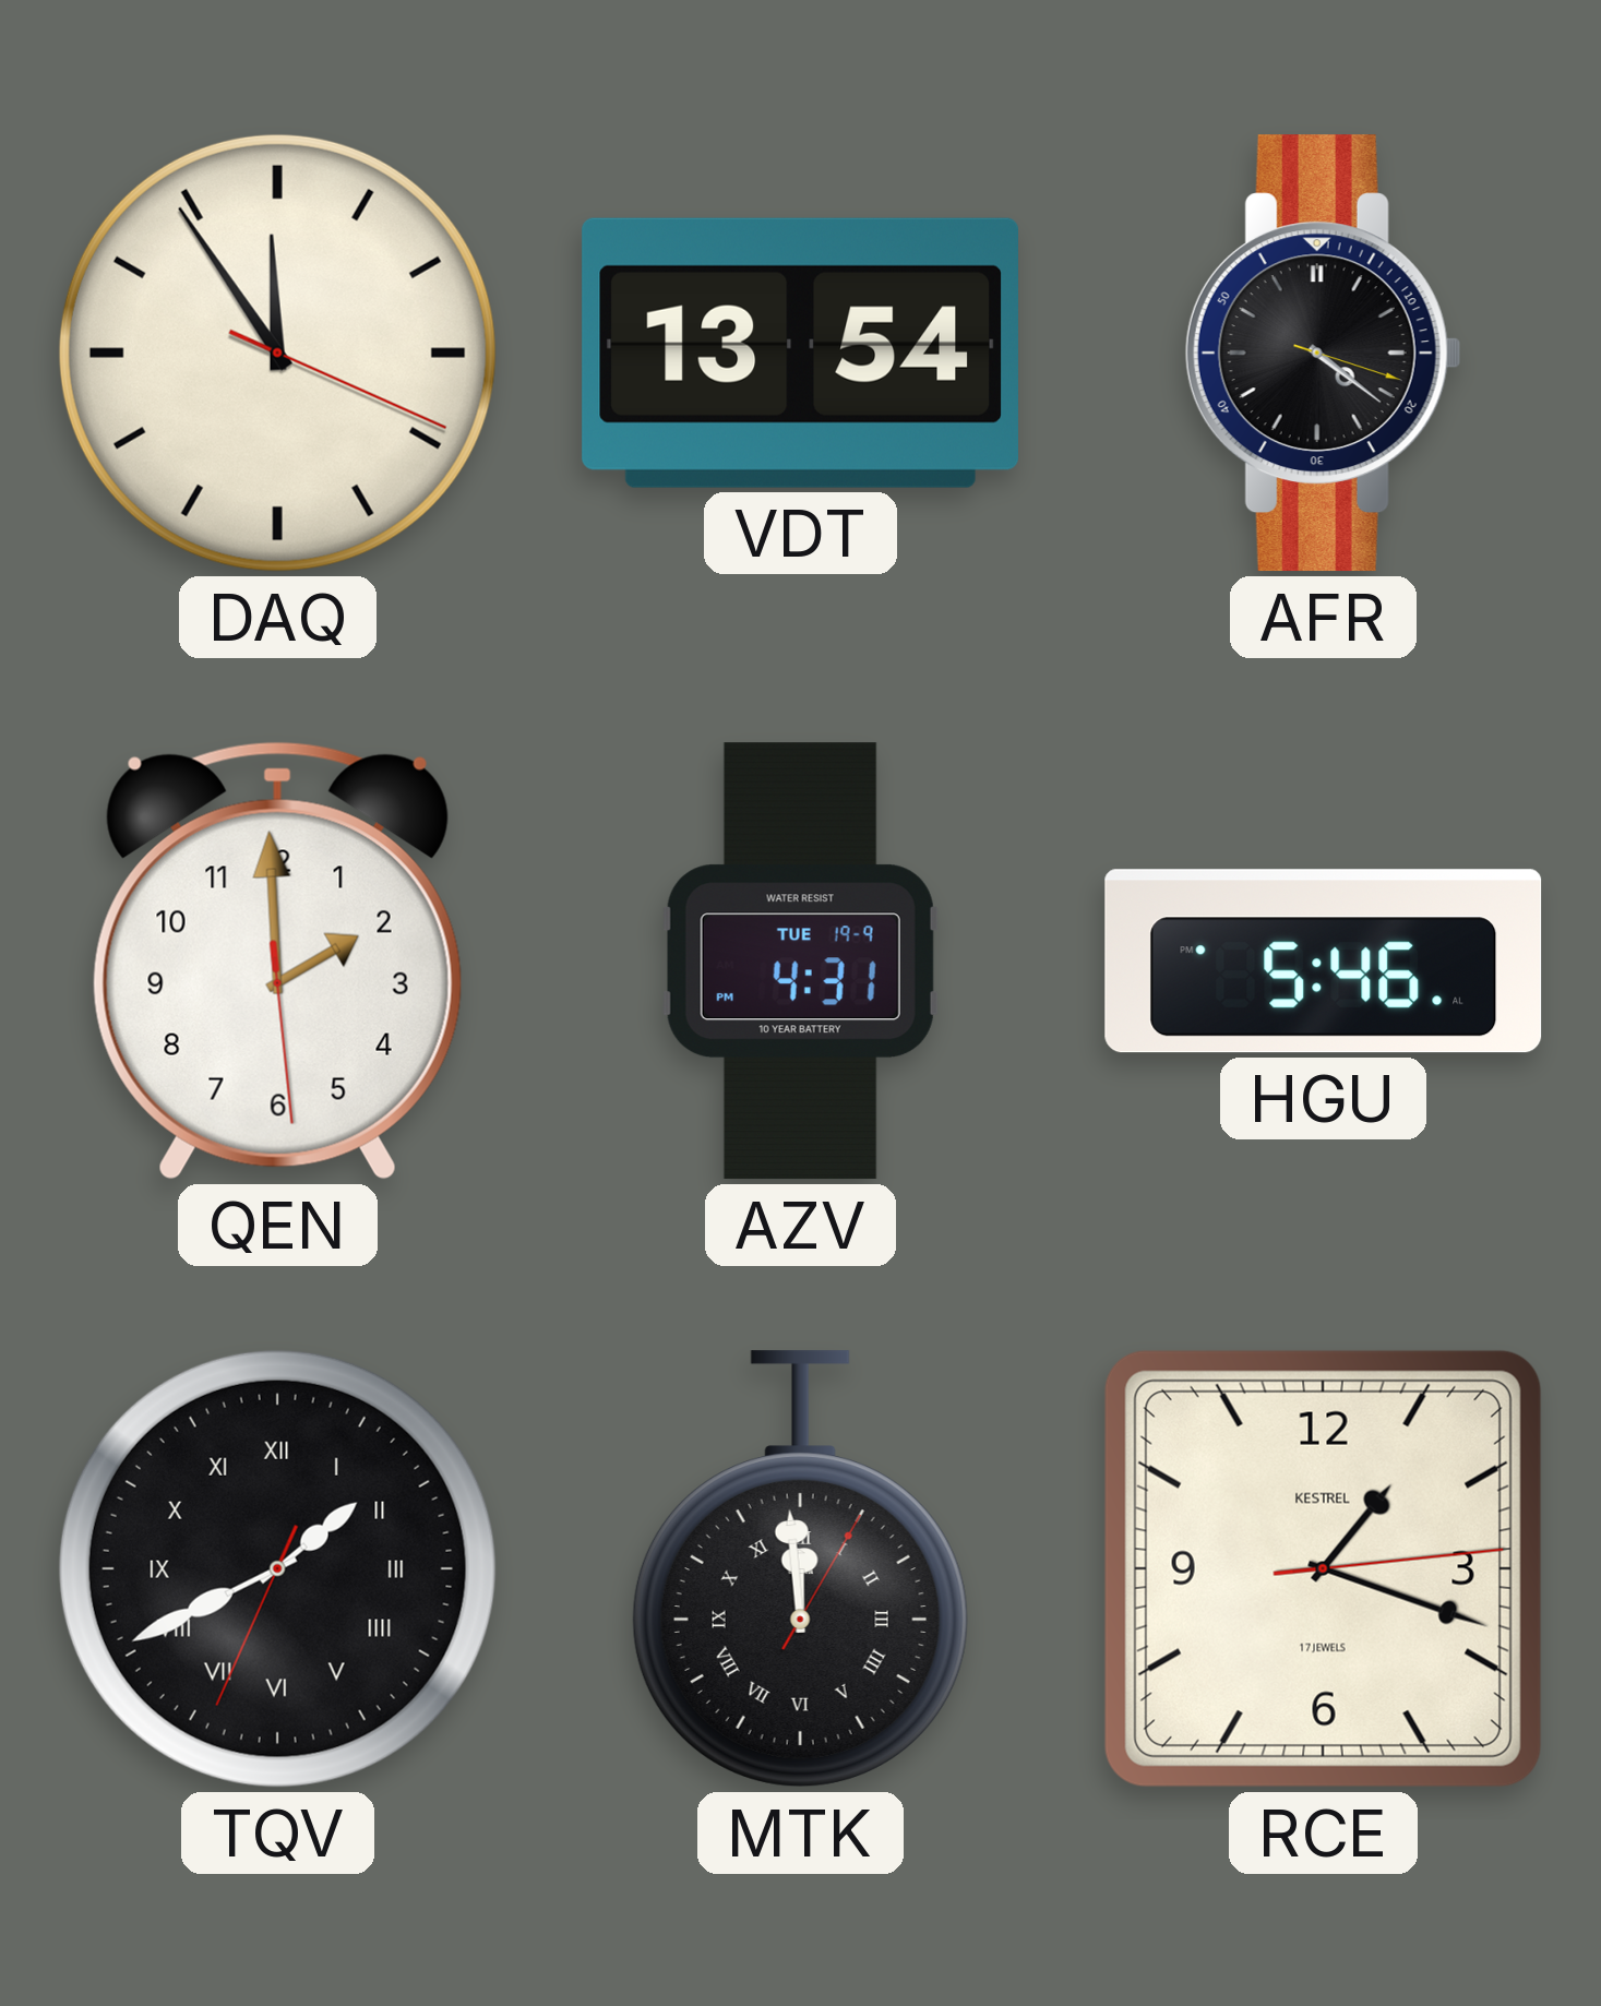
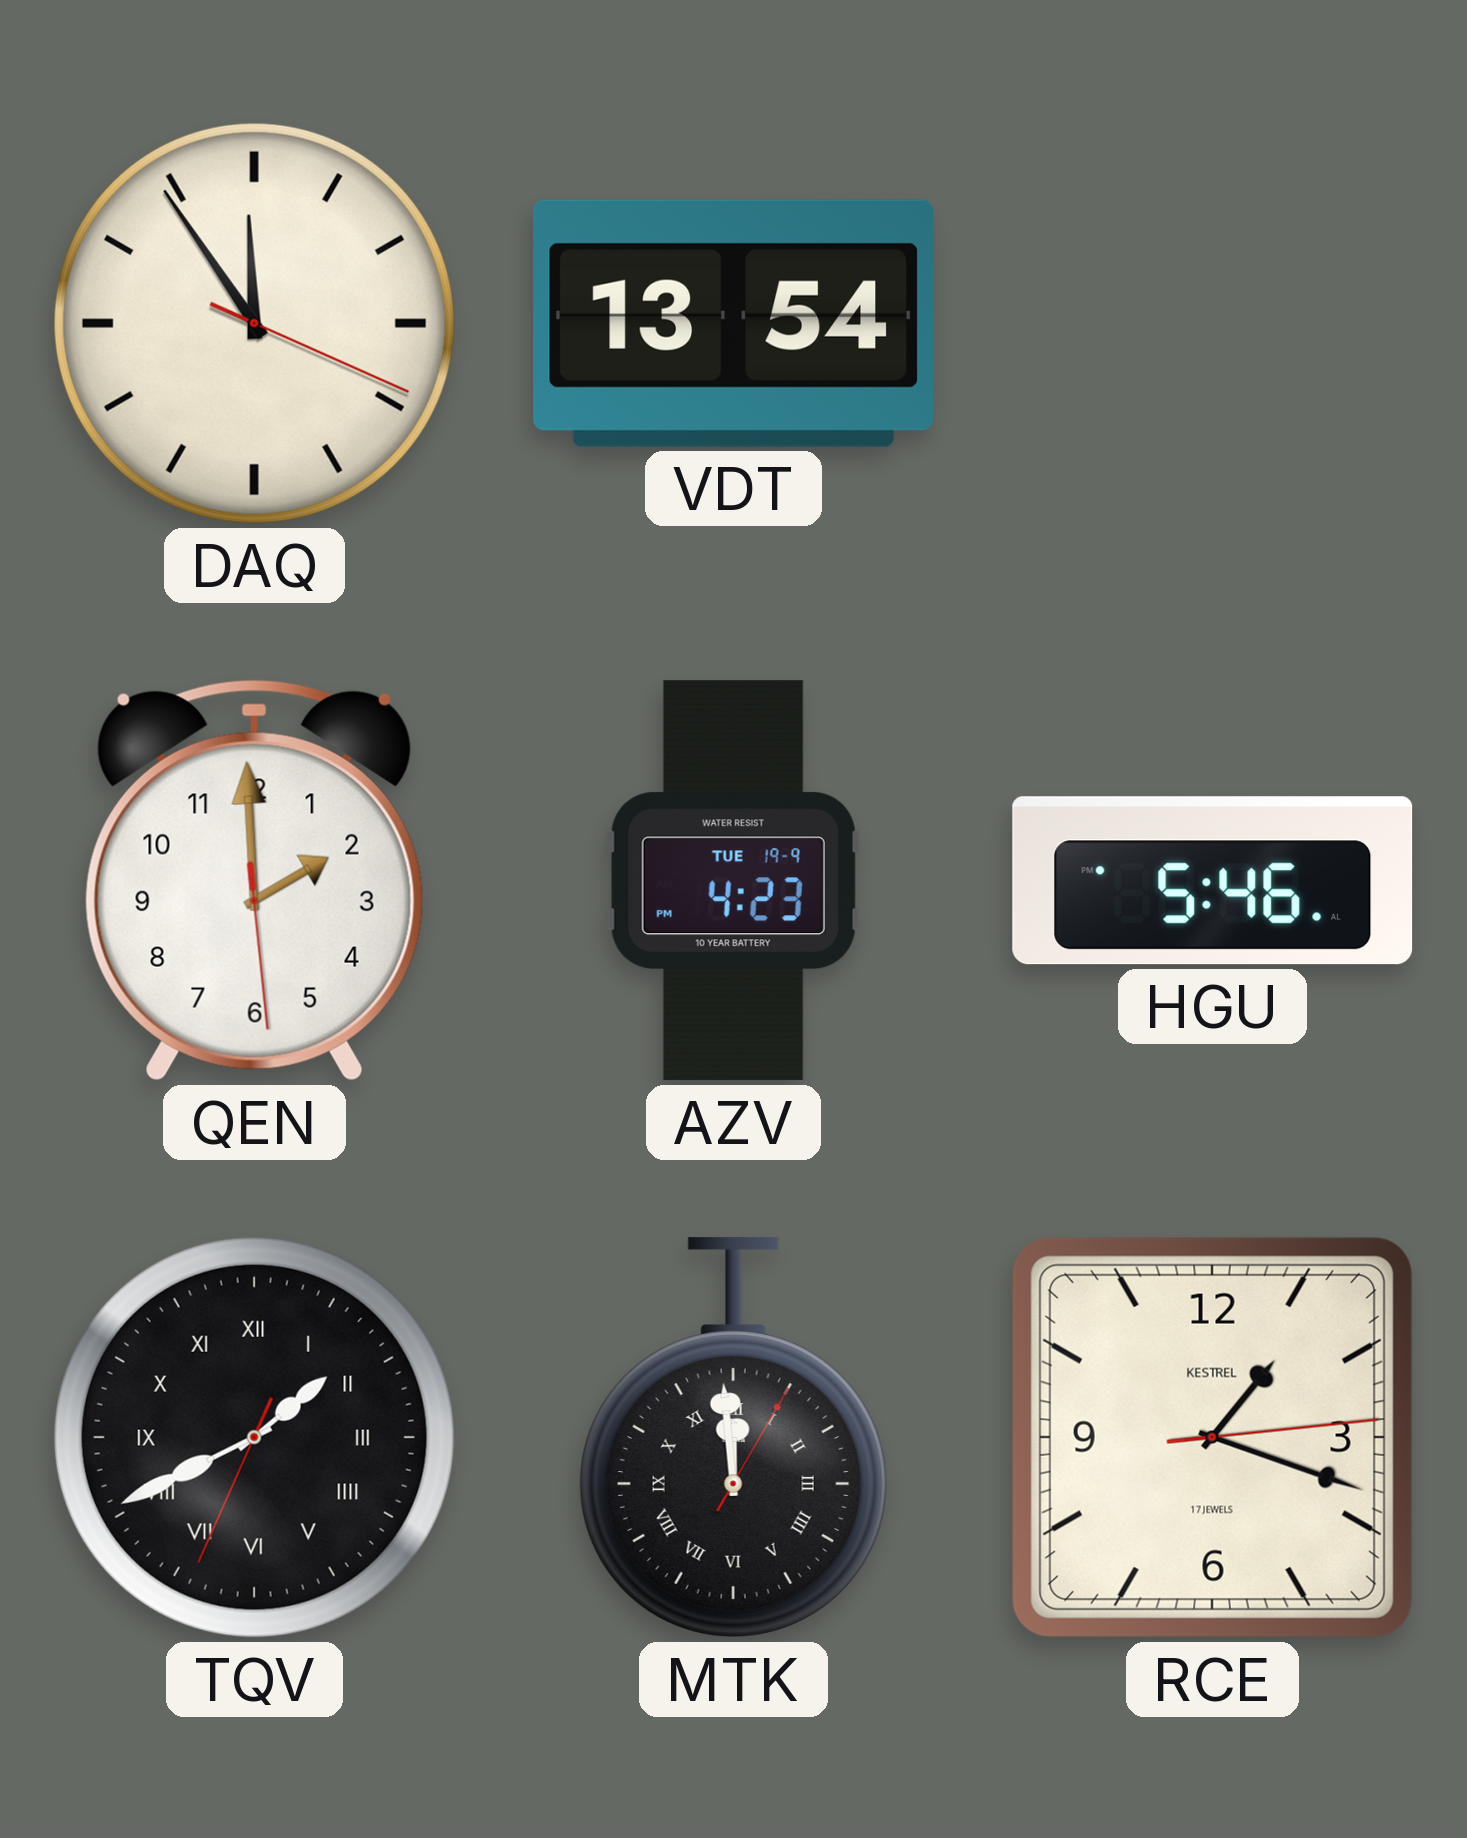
AFR: 4:21 -> none (1323, 354)
AZV: 4:31 -> 4:23 (733, 881)
